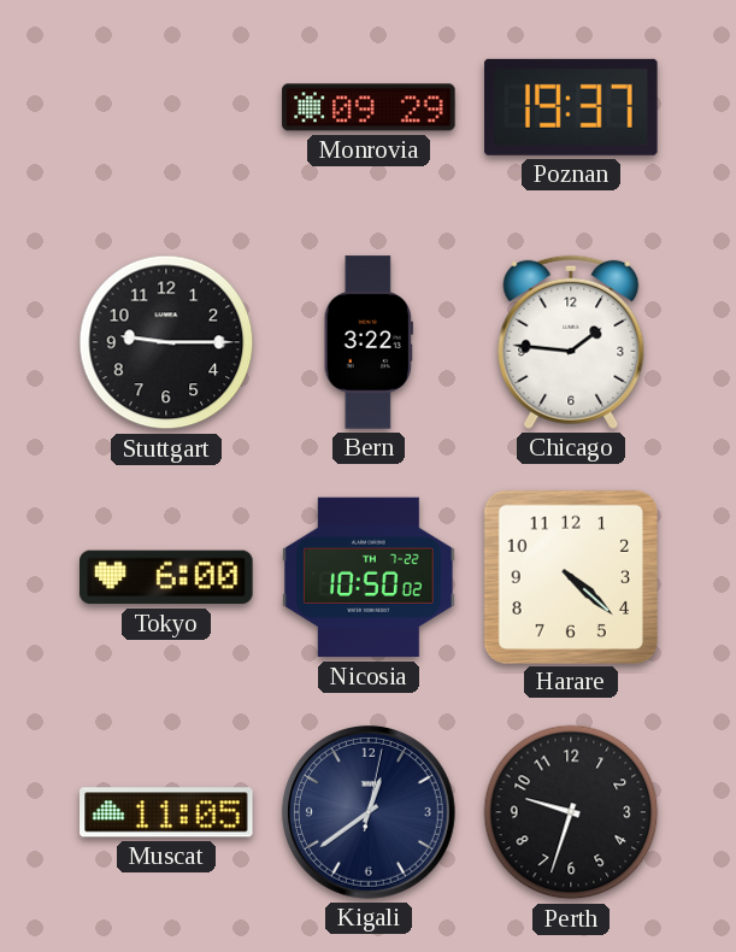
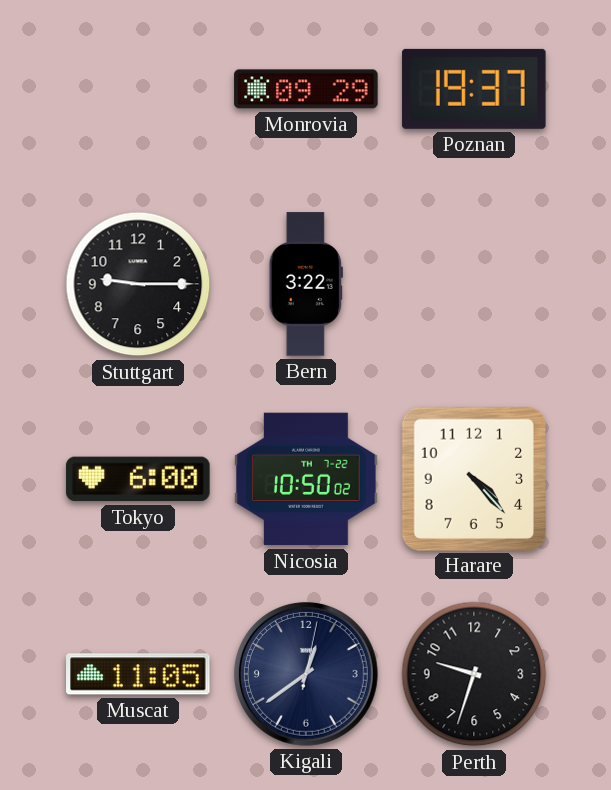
Chicago: 1:46 -> none (571, 342)
Harare: 4:22 -> 4:23 (473, 478)
